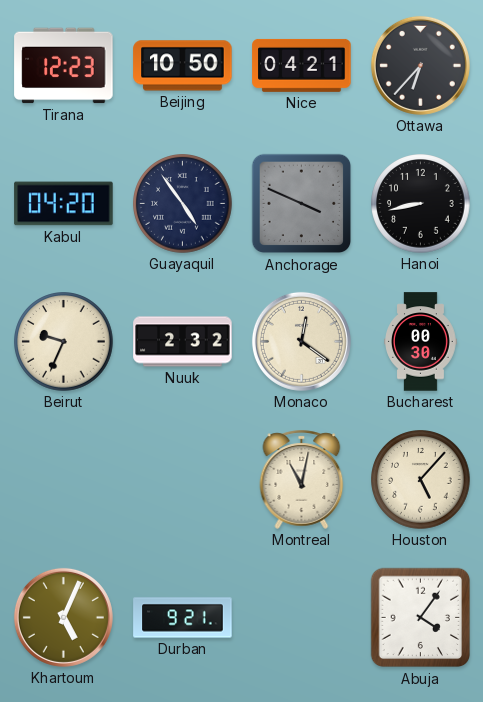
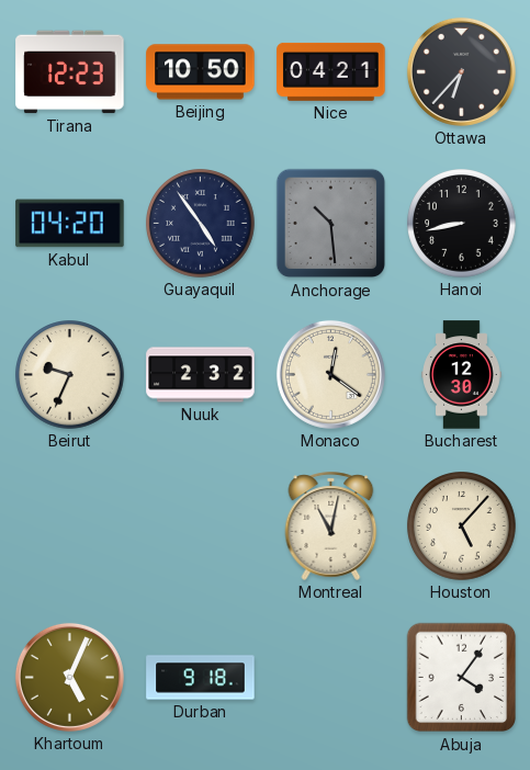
Anchorage: 3:49 -> 10:29 (331, 224)
Bucharest: 00:30 -> 12:30 (462, 375)
Durban: 9:21 -> 9:18 (201, 678)
